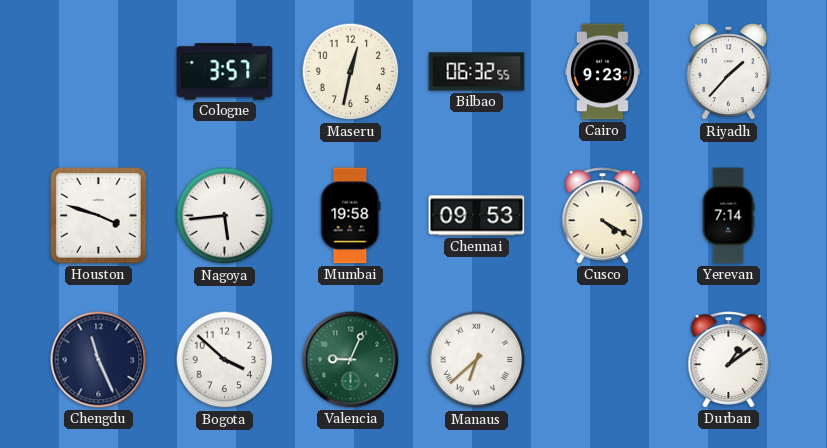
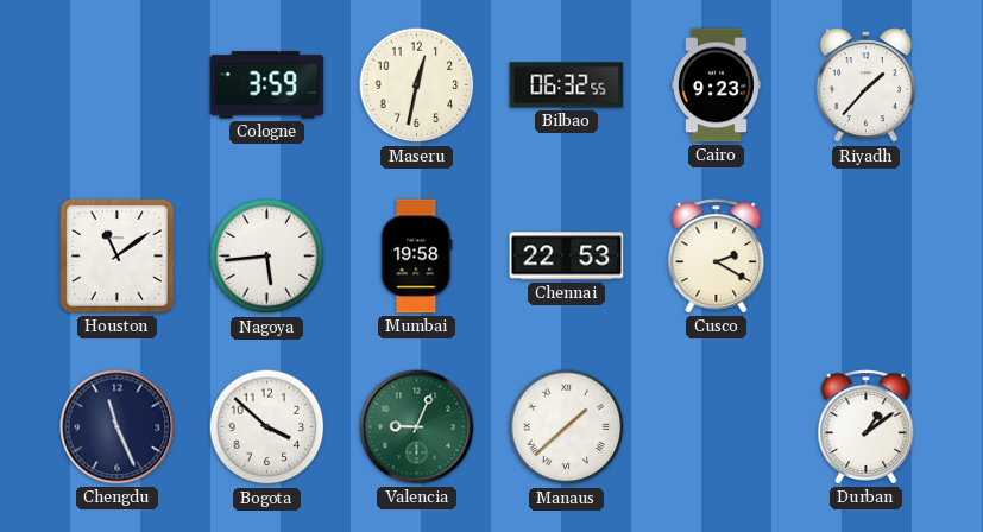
Cologne: 3:57 -> 3:59 (267, 85)
Houston: 3:48 -> 11:09 (116, 255)
Chennai: 09:53 -> 22:53 (567, 256)
Cusco: 4:20 -> 2:20 (717, 256)
Yerevan: 7:14 -> none (728, 216)
Manaus: 6:38 -> 1:38 (567, 427)
